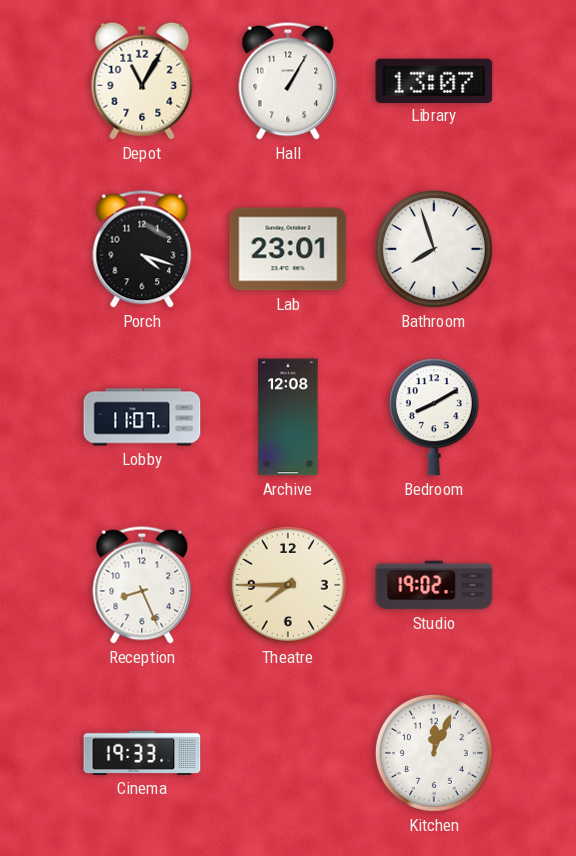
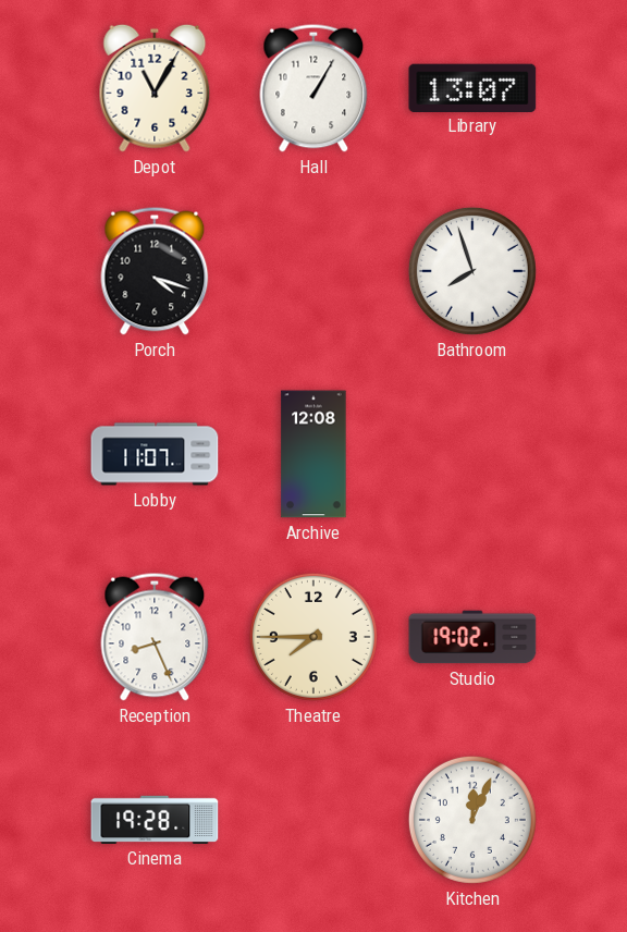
Lab: 23:01 -> none (288, 249)
Bedroom: 8:10 -> none (434, 417)
Cinema: 19:33 -> 19:28 (155, 820)
